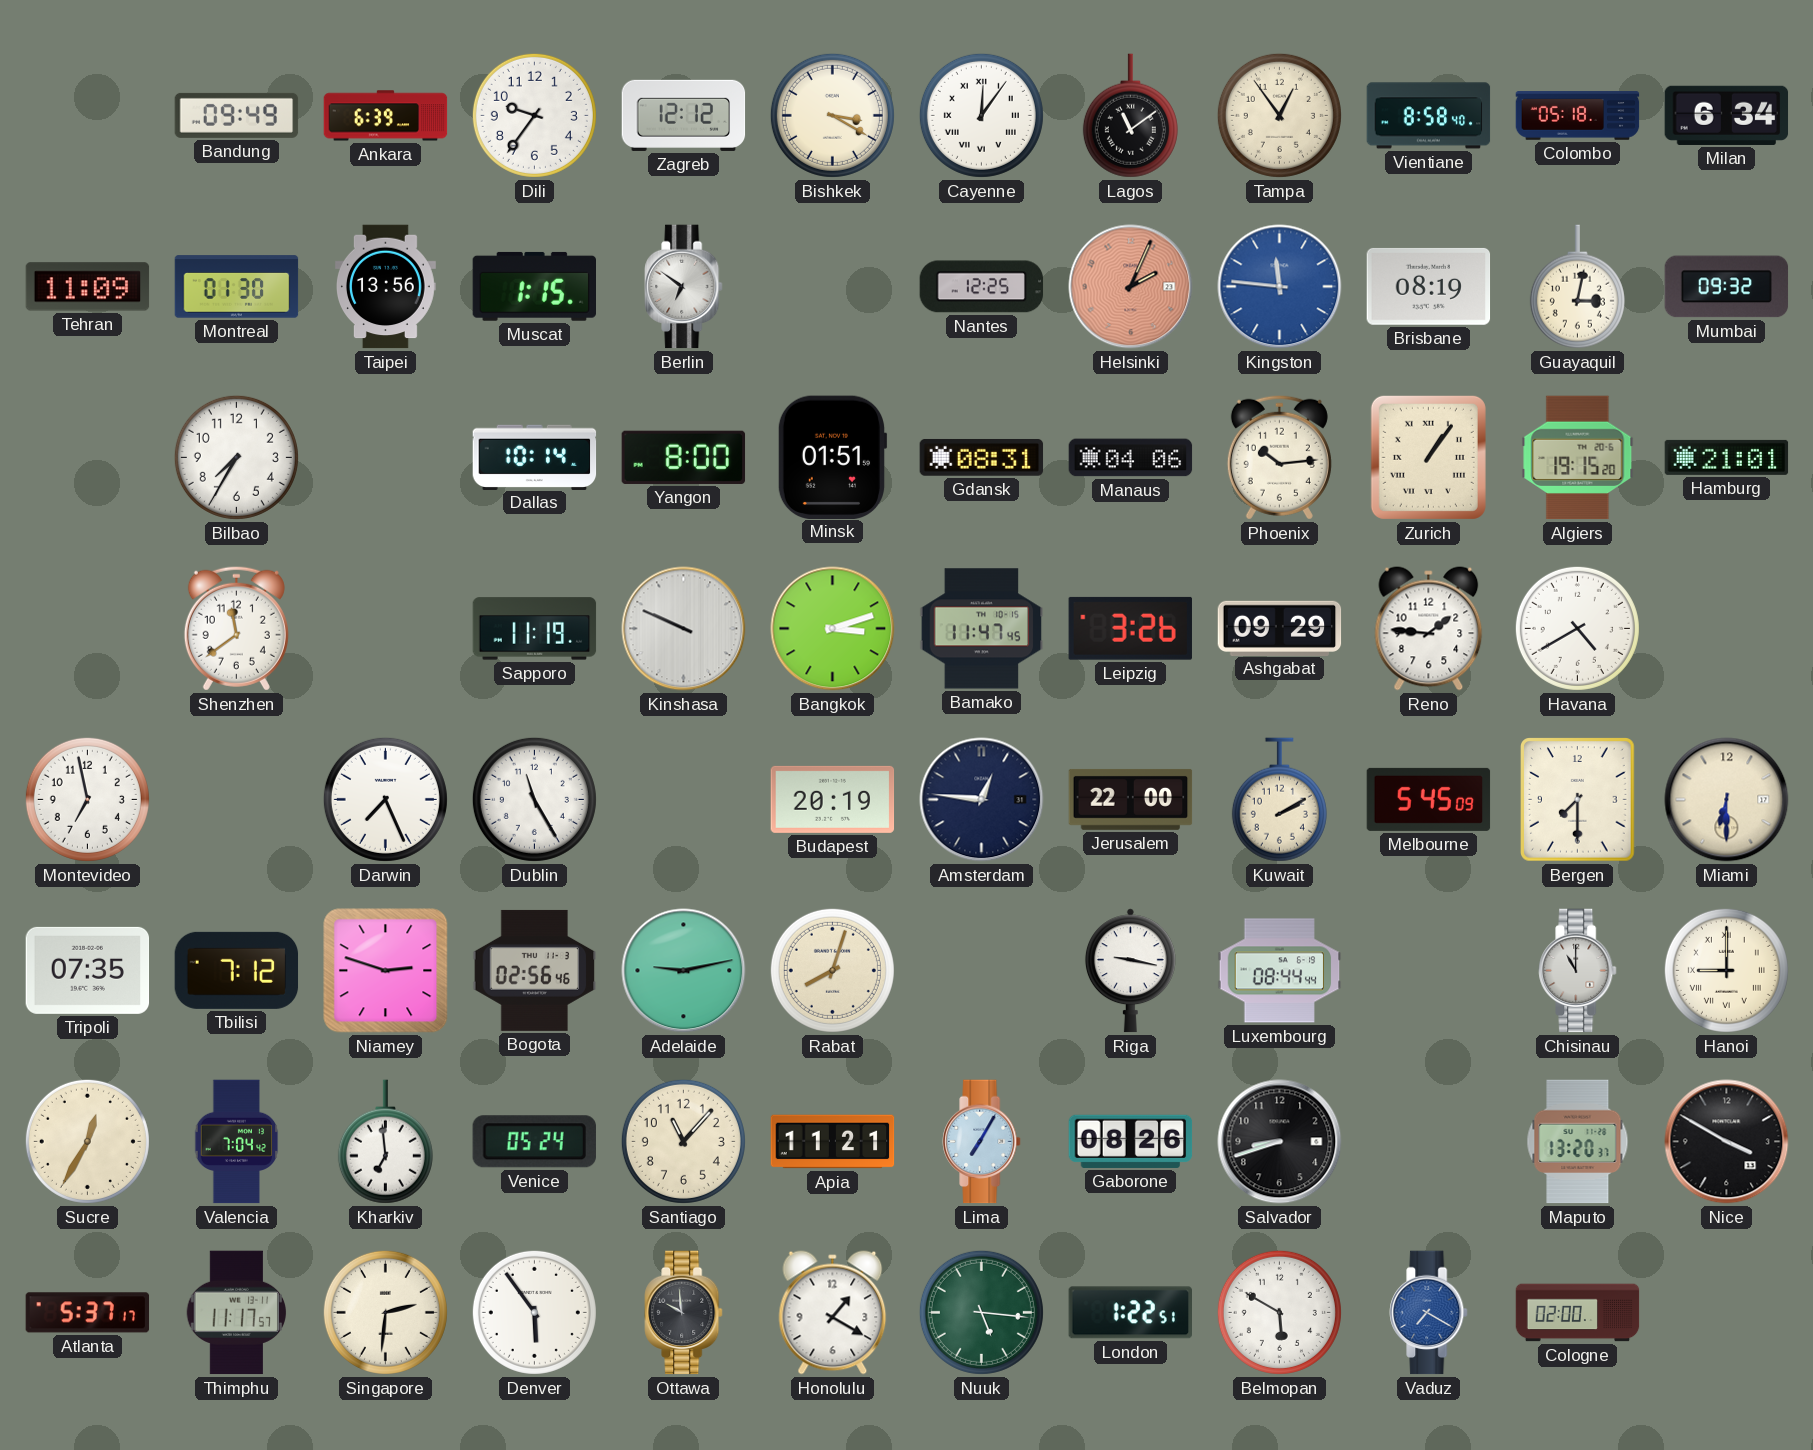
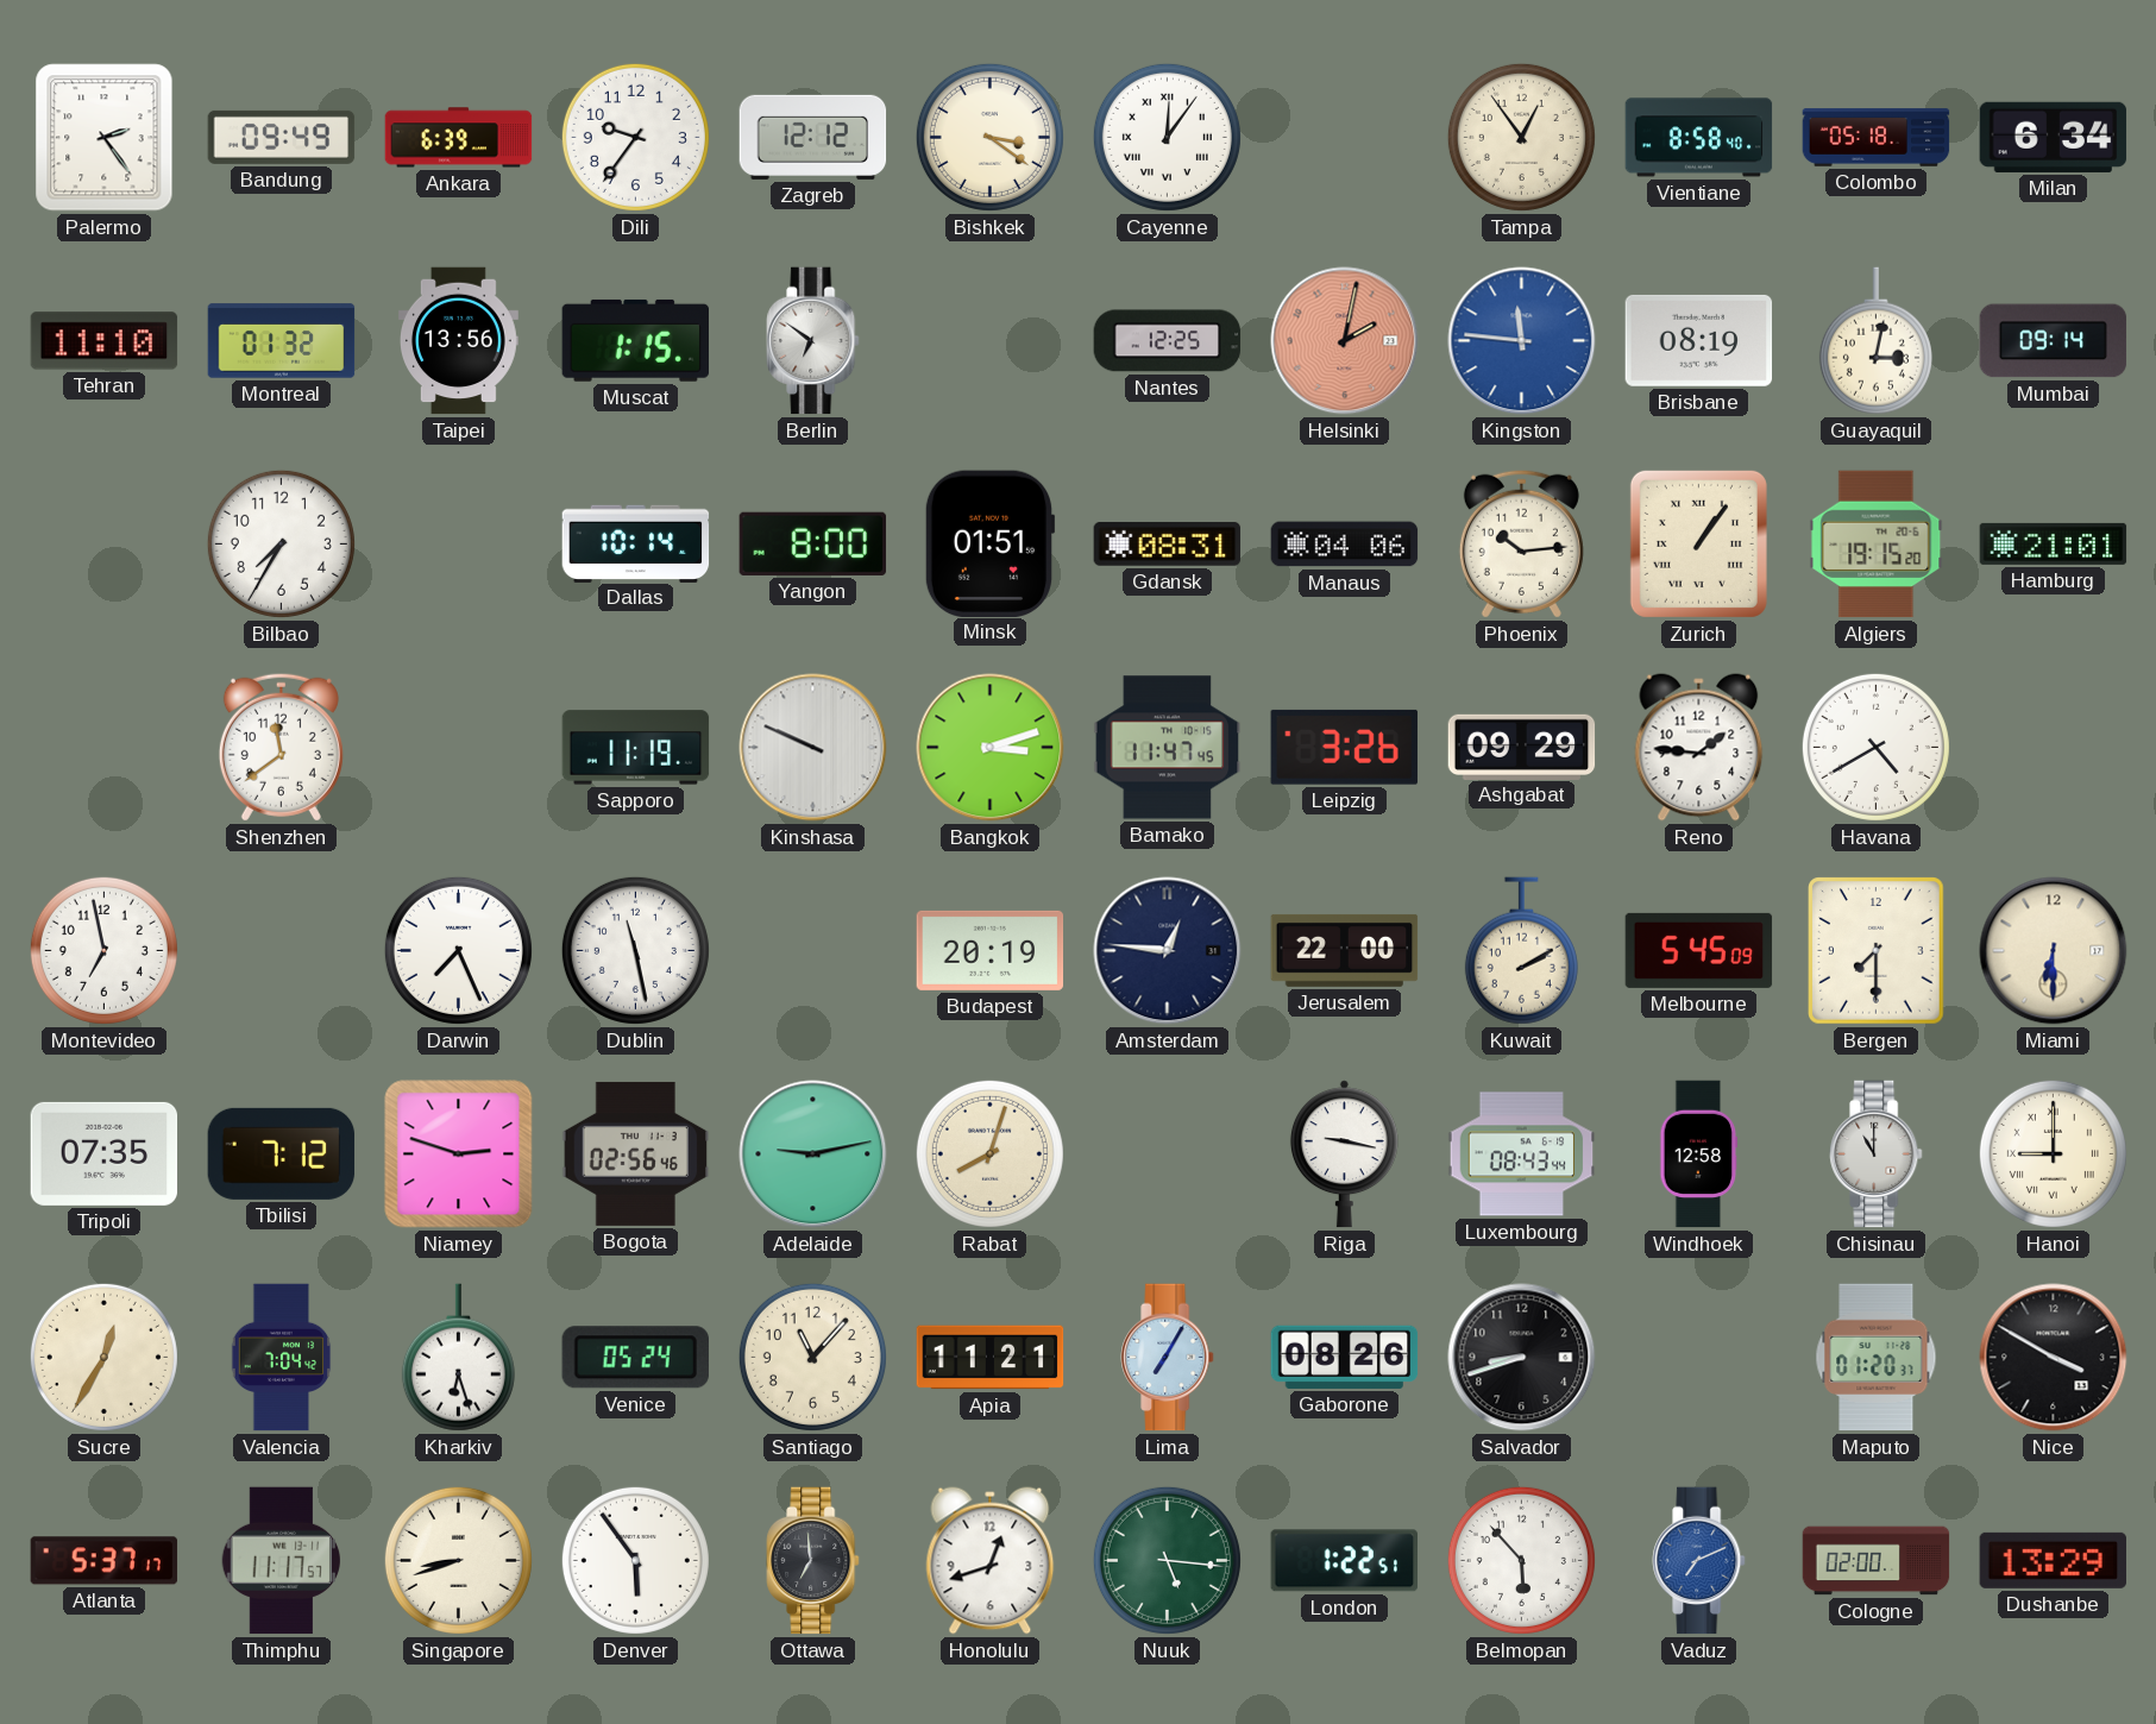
Palermo: none -> 2:24 (105, 138)
Bishkek: 3:20 -> 3:21 (989, 137)
Lagos: 11:09 -> none (1130, 116)
Tehran: 11:09 -> 11:10 (105, 341)
Montreal: 01:30 -> 01:32 (282, 341)
Helsinki: 2:04 -> 2:02 (1345, 341)
Mumbai: 09:32 -> 09:14 (2054, 341)
Dublin: 11:25 -> 11:28 (635, 950)
Luxembourg: 08:44 -> 08:43 (1522, 1154)
Windhoek: none -> 12:58 (1699, 1154)
Kharkiv: 6:59 -> 6:27 (458, 1358)
Maputo: 13:20 -> 01:20 (1877, 1358)
Singapore: 2:31 -> 8:42 (458, 1560)
Ottawa: 9:59 -> 6:59 (813, 1561)
Honolulu: 1:20 -> 12:42 (991, 1561)
Belmopan: 5:50 -> 5:53 (1521, 1560)
Vaduz: 7:20 -> 7:11 (1699, 1561)
Dushanbe: none -> 13:29 (2053, 1560)
